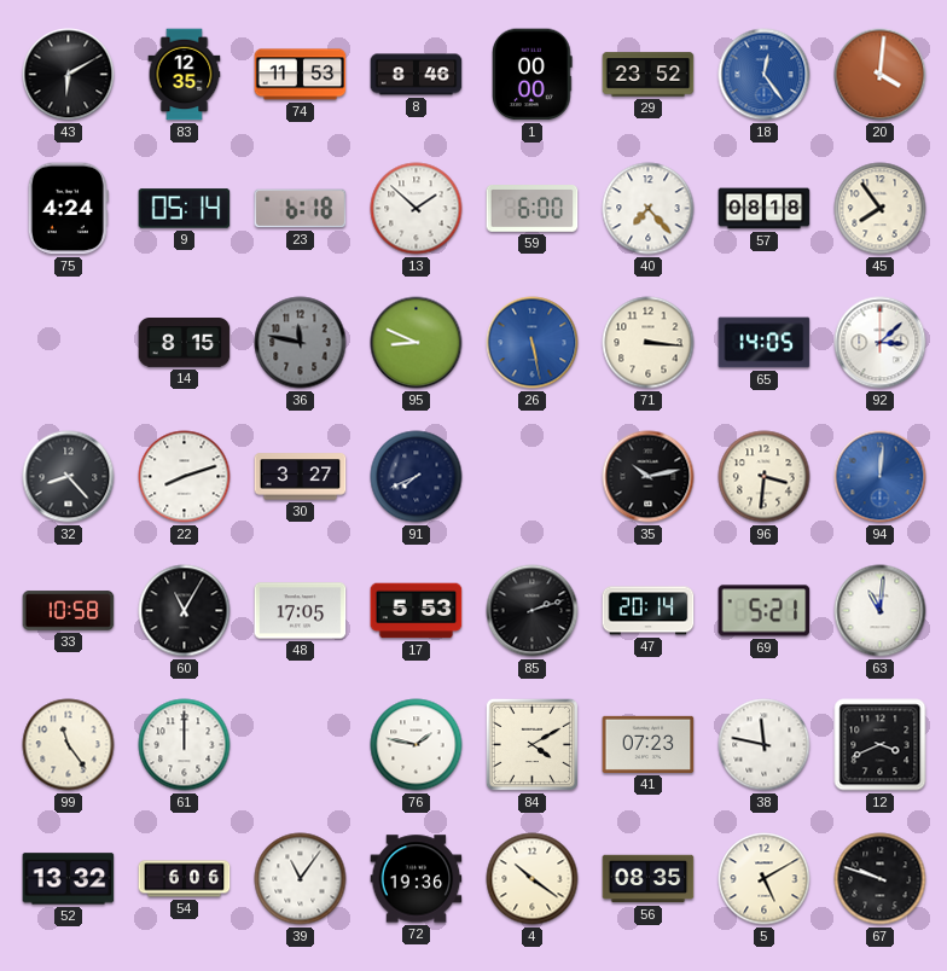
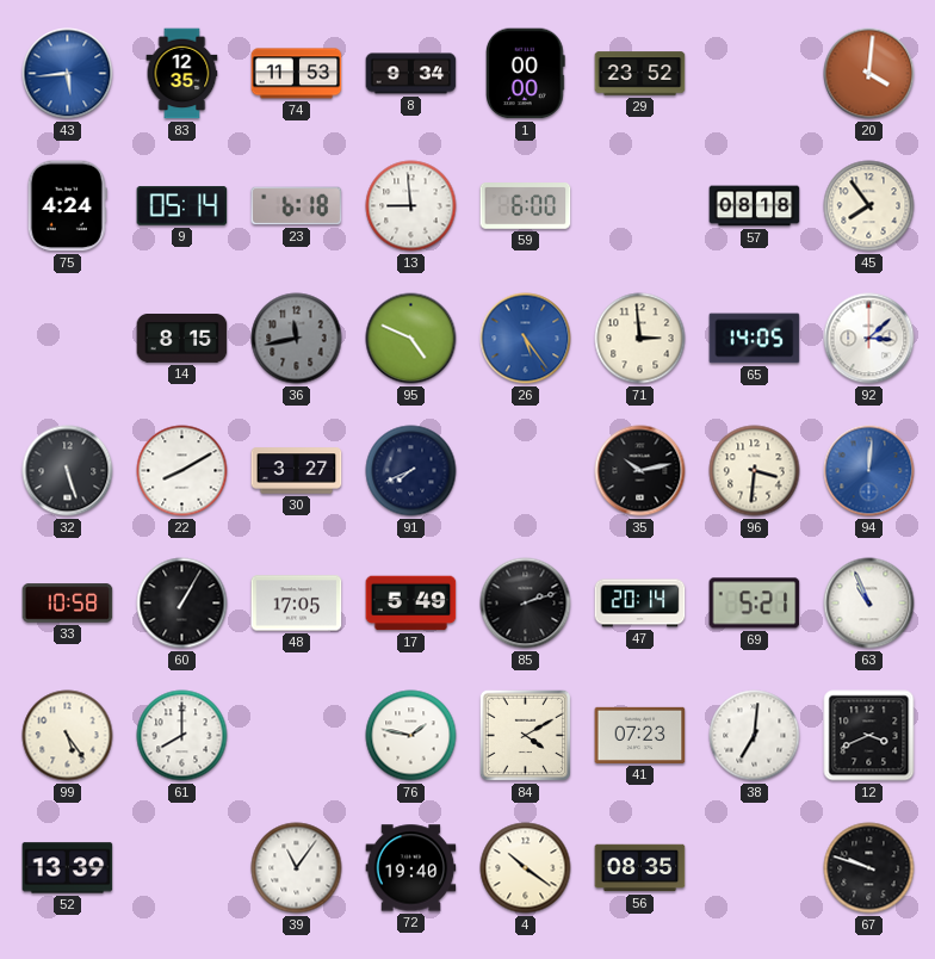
43: 6:10 -> 5:44 (68, 74)
43 dial: black -> blue (68, 74)
8: 8:46 -> 9:34 (411, 74)
18: 12:24 -> none (765, 75)
13: 1:52 -> 8:59 (411, 206)
40: 7:23 -> none (649, 209)
36: 11:47 -> 11:43 (297, 339)
95: 8:49 -> 4:49 (411, 339)
26: 5:28 -> 5:24 (526, 339)
71: 3:16 -> 2:59 (640, 339)
32: 8:23 -> 5:27 (68, 471)
22: 8:12 -> 8:10 (182, 471)
60: 11:05 -> 1:05 (182, 604)
17: 5:53 -> 5:49 (411, 604)
63: 11:01 -> 10:56 (869, 604)
99: 11:24 -> 5:24 (68, 736)
61: 12:00 -> 8:00 (182, 736)
38: 11:47 -> 7:01 (755, 736)
52: 13:32 -> 13:39 (68, 868)
54: 6:06 -> none (185, 879)
72: 19:36 -> 19:40 (411, 868)
5: 5:10 -> none (765, 879)
